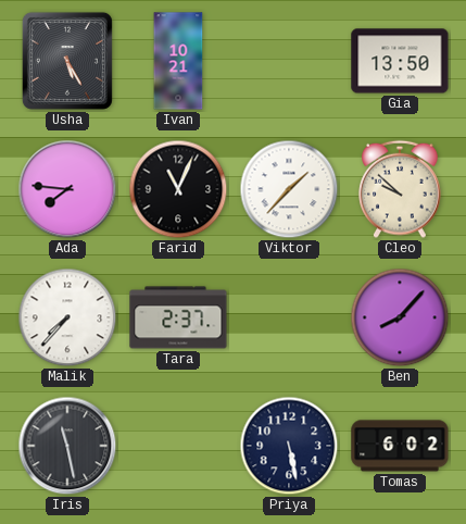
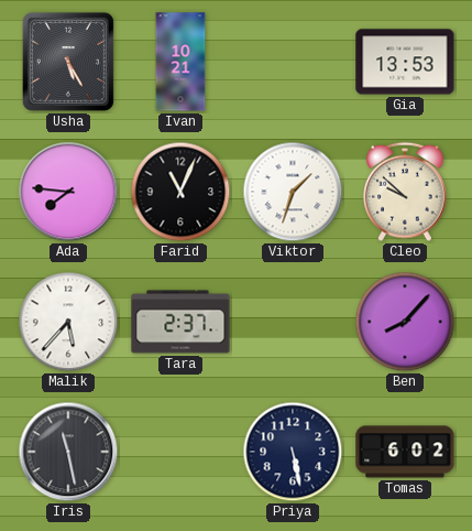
Gia: 13:50 -> 13:53 (405, 62)
Viktor: 1:37 -> 1:33 (293, 192)
Malik: 7:37 -> 5:37 (68, 322)
